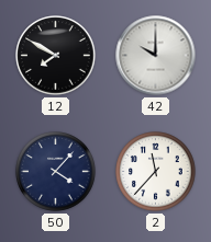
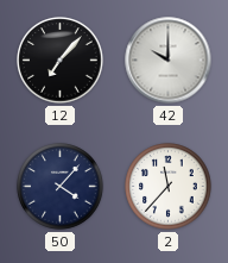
12: 7:50 -> 7:07 (61, 61)
